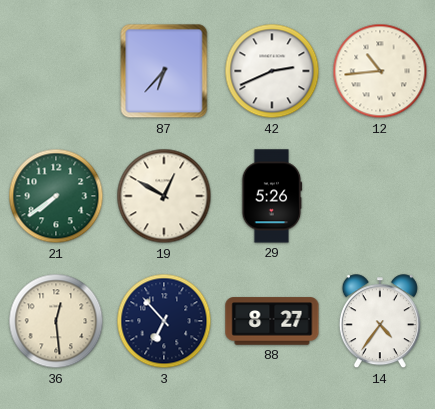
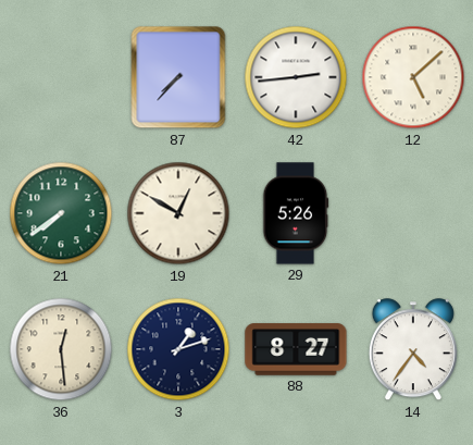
87: 6:37 -> 7:37 (178, 77)
42: 2:41 -> 2:44 (296, 77)
12: 10:44 -> 5:08 (413, 77)
3: 6:53 -> 1:12 (178, 349)
